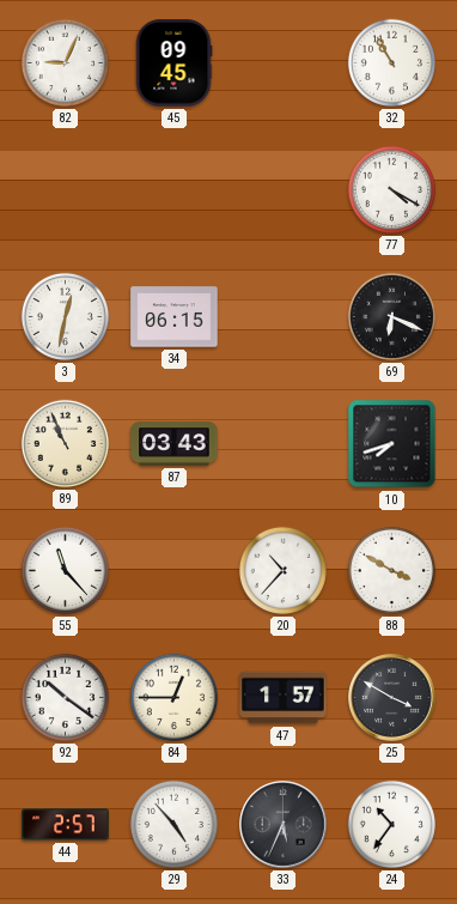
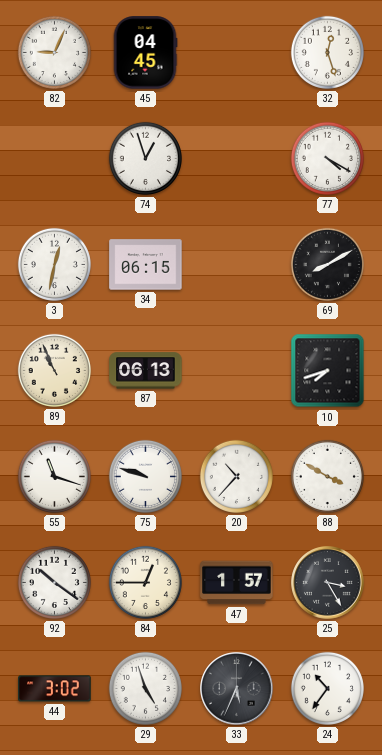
45: 09:45 -> 04:45 (145, 53)
32: 10:55 -> 12:27 (327, 52)
74: none -> 12:57 (145, 158)
69: 6:19 -> 8:10 (327, 264)
87: 03:43 -> 06:13 (146, 371)
55: 11:23 -> 11:18 (54, 476)
75: none -> 9:48 (145, 476)
25: 3:50 -> 3:25 (328, 583)
44: 2:57 -> 3:02 (55, 689)
29: 4:53 -> 4:57 (145, 688)
